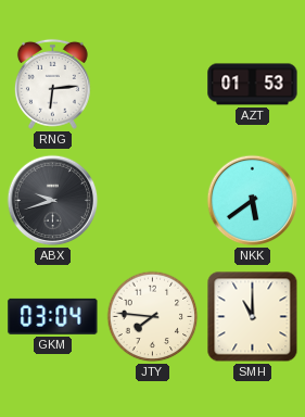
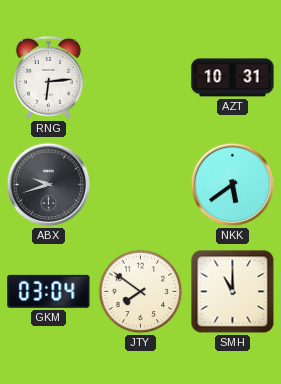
AZT: 01:53 -> 10:31 (233, 78)
JTY: 7:46 -> 7:51 (141, 292)
